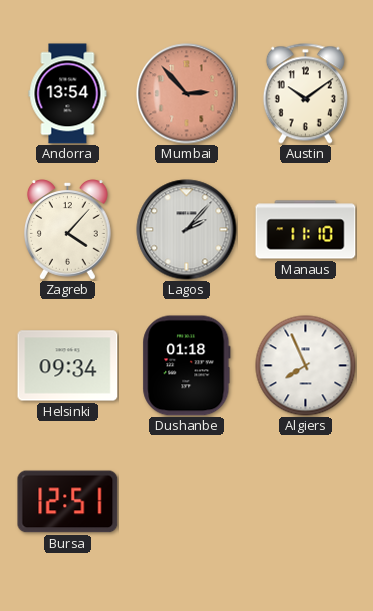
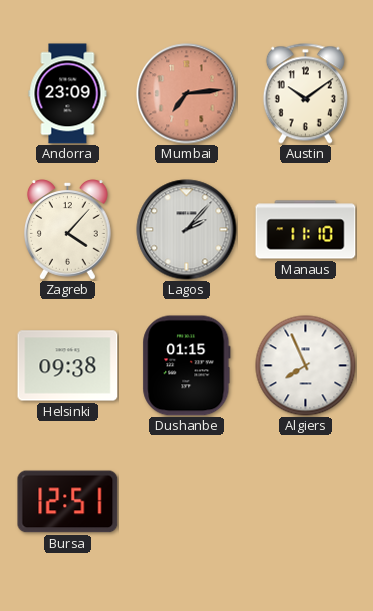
Andorra: 13:54 -> 23:09 (68, 94)
Mumbai: 2:53 -> 7:14 (187, 94)
Helsinki: 09:34 -> 09:38 (68, 366)
Dushanbe: 01:18 -> 01:15 (187, 366)
